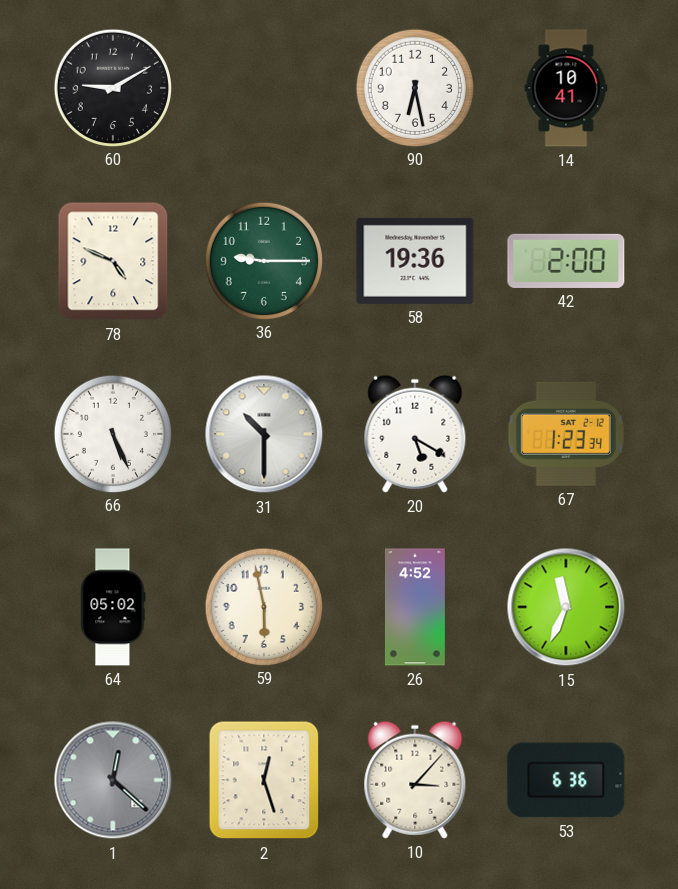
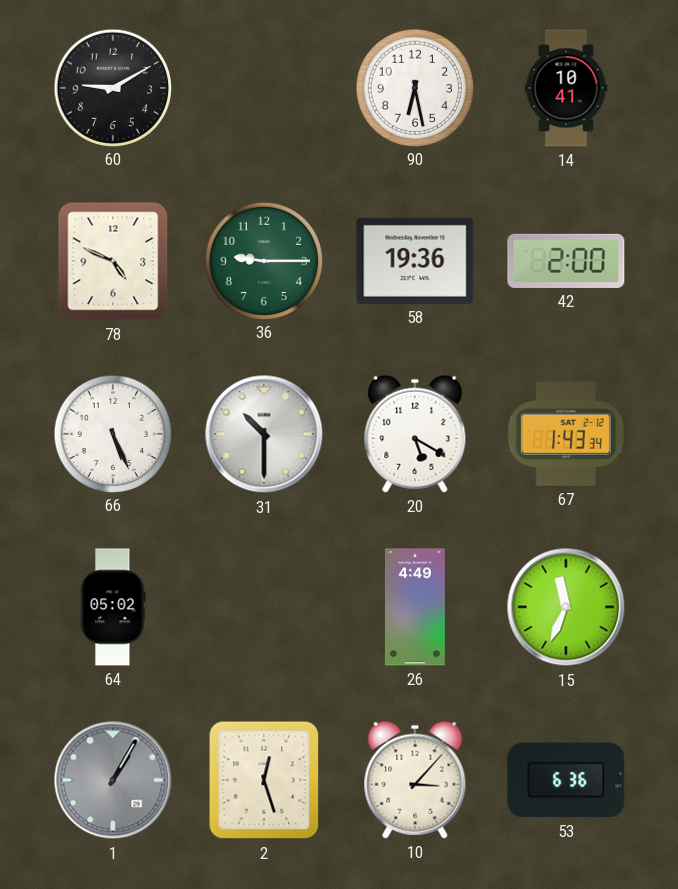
67: 1:23 -> 1:43 (566, 434)
59: 5:58 -> none (263, 606)
26: 4:52 -> 4:49 (415, 607)
1: 12:22 -> 1:05 (113, 780)
